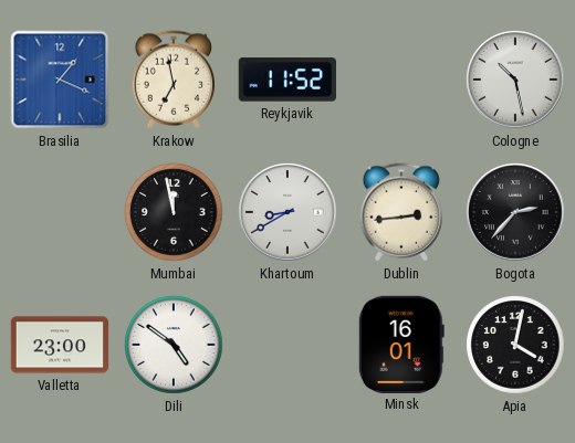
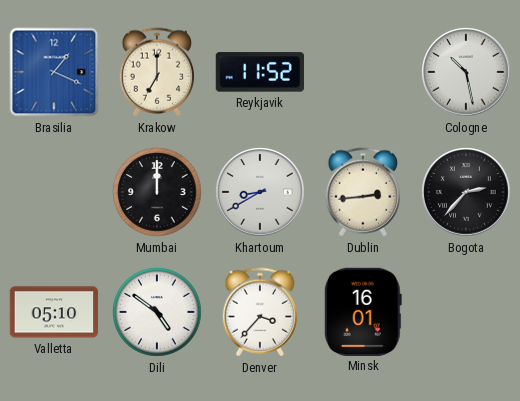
Krakow: 6:58 -> 7:00 (157, 72)
Mumbai: 11:58 -> 12:00 (157, 192)
Valletta: 23:00 -> 05:10 (54, 312)
Denver: none -> 3:37 (260, 312)
Apia: 4:02 -> none (515, 345)
